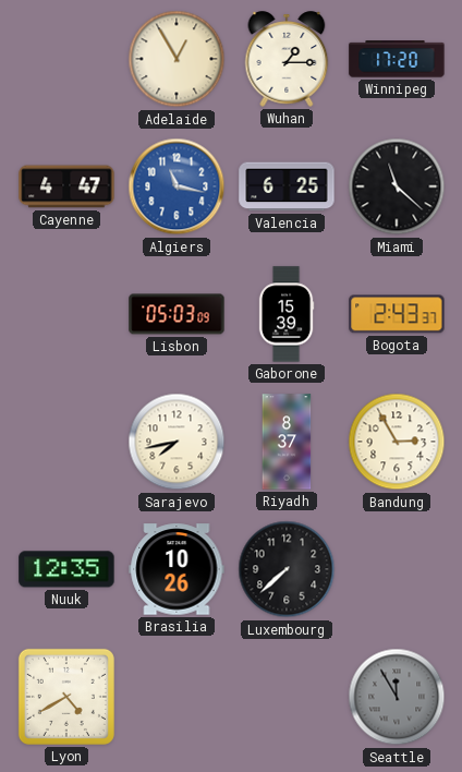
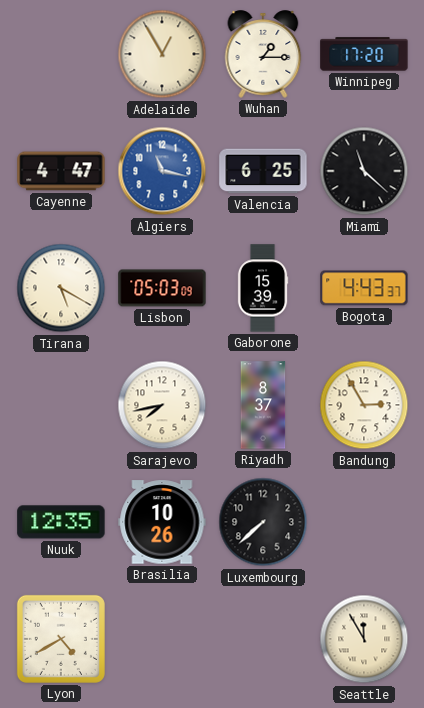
Tirana: none -> 5:20 (61, 288)
Bogota: 2:43 -> 4:43 (364, 288)
Seattle dial: grey -> cream (364, 639)
